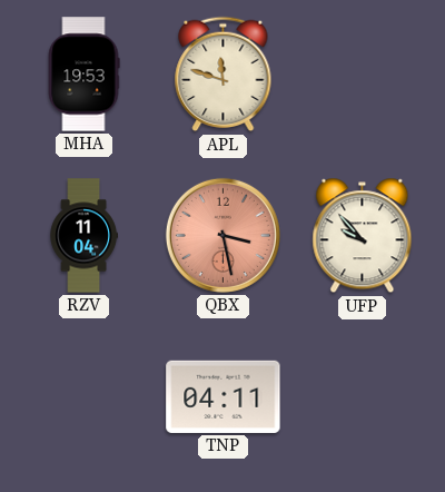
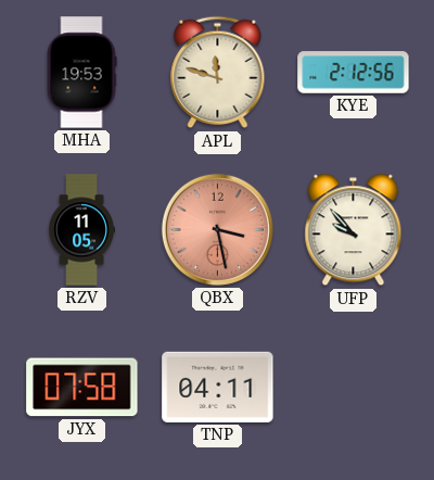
KYE: none -> 2:12 (354, 73)
RZV: 11:04 -> 11:05 (81, 230)
JYX: none -> 07:58 (82, 388)
